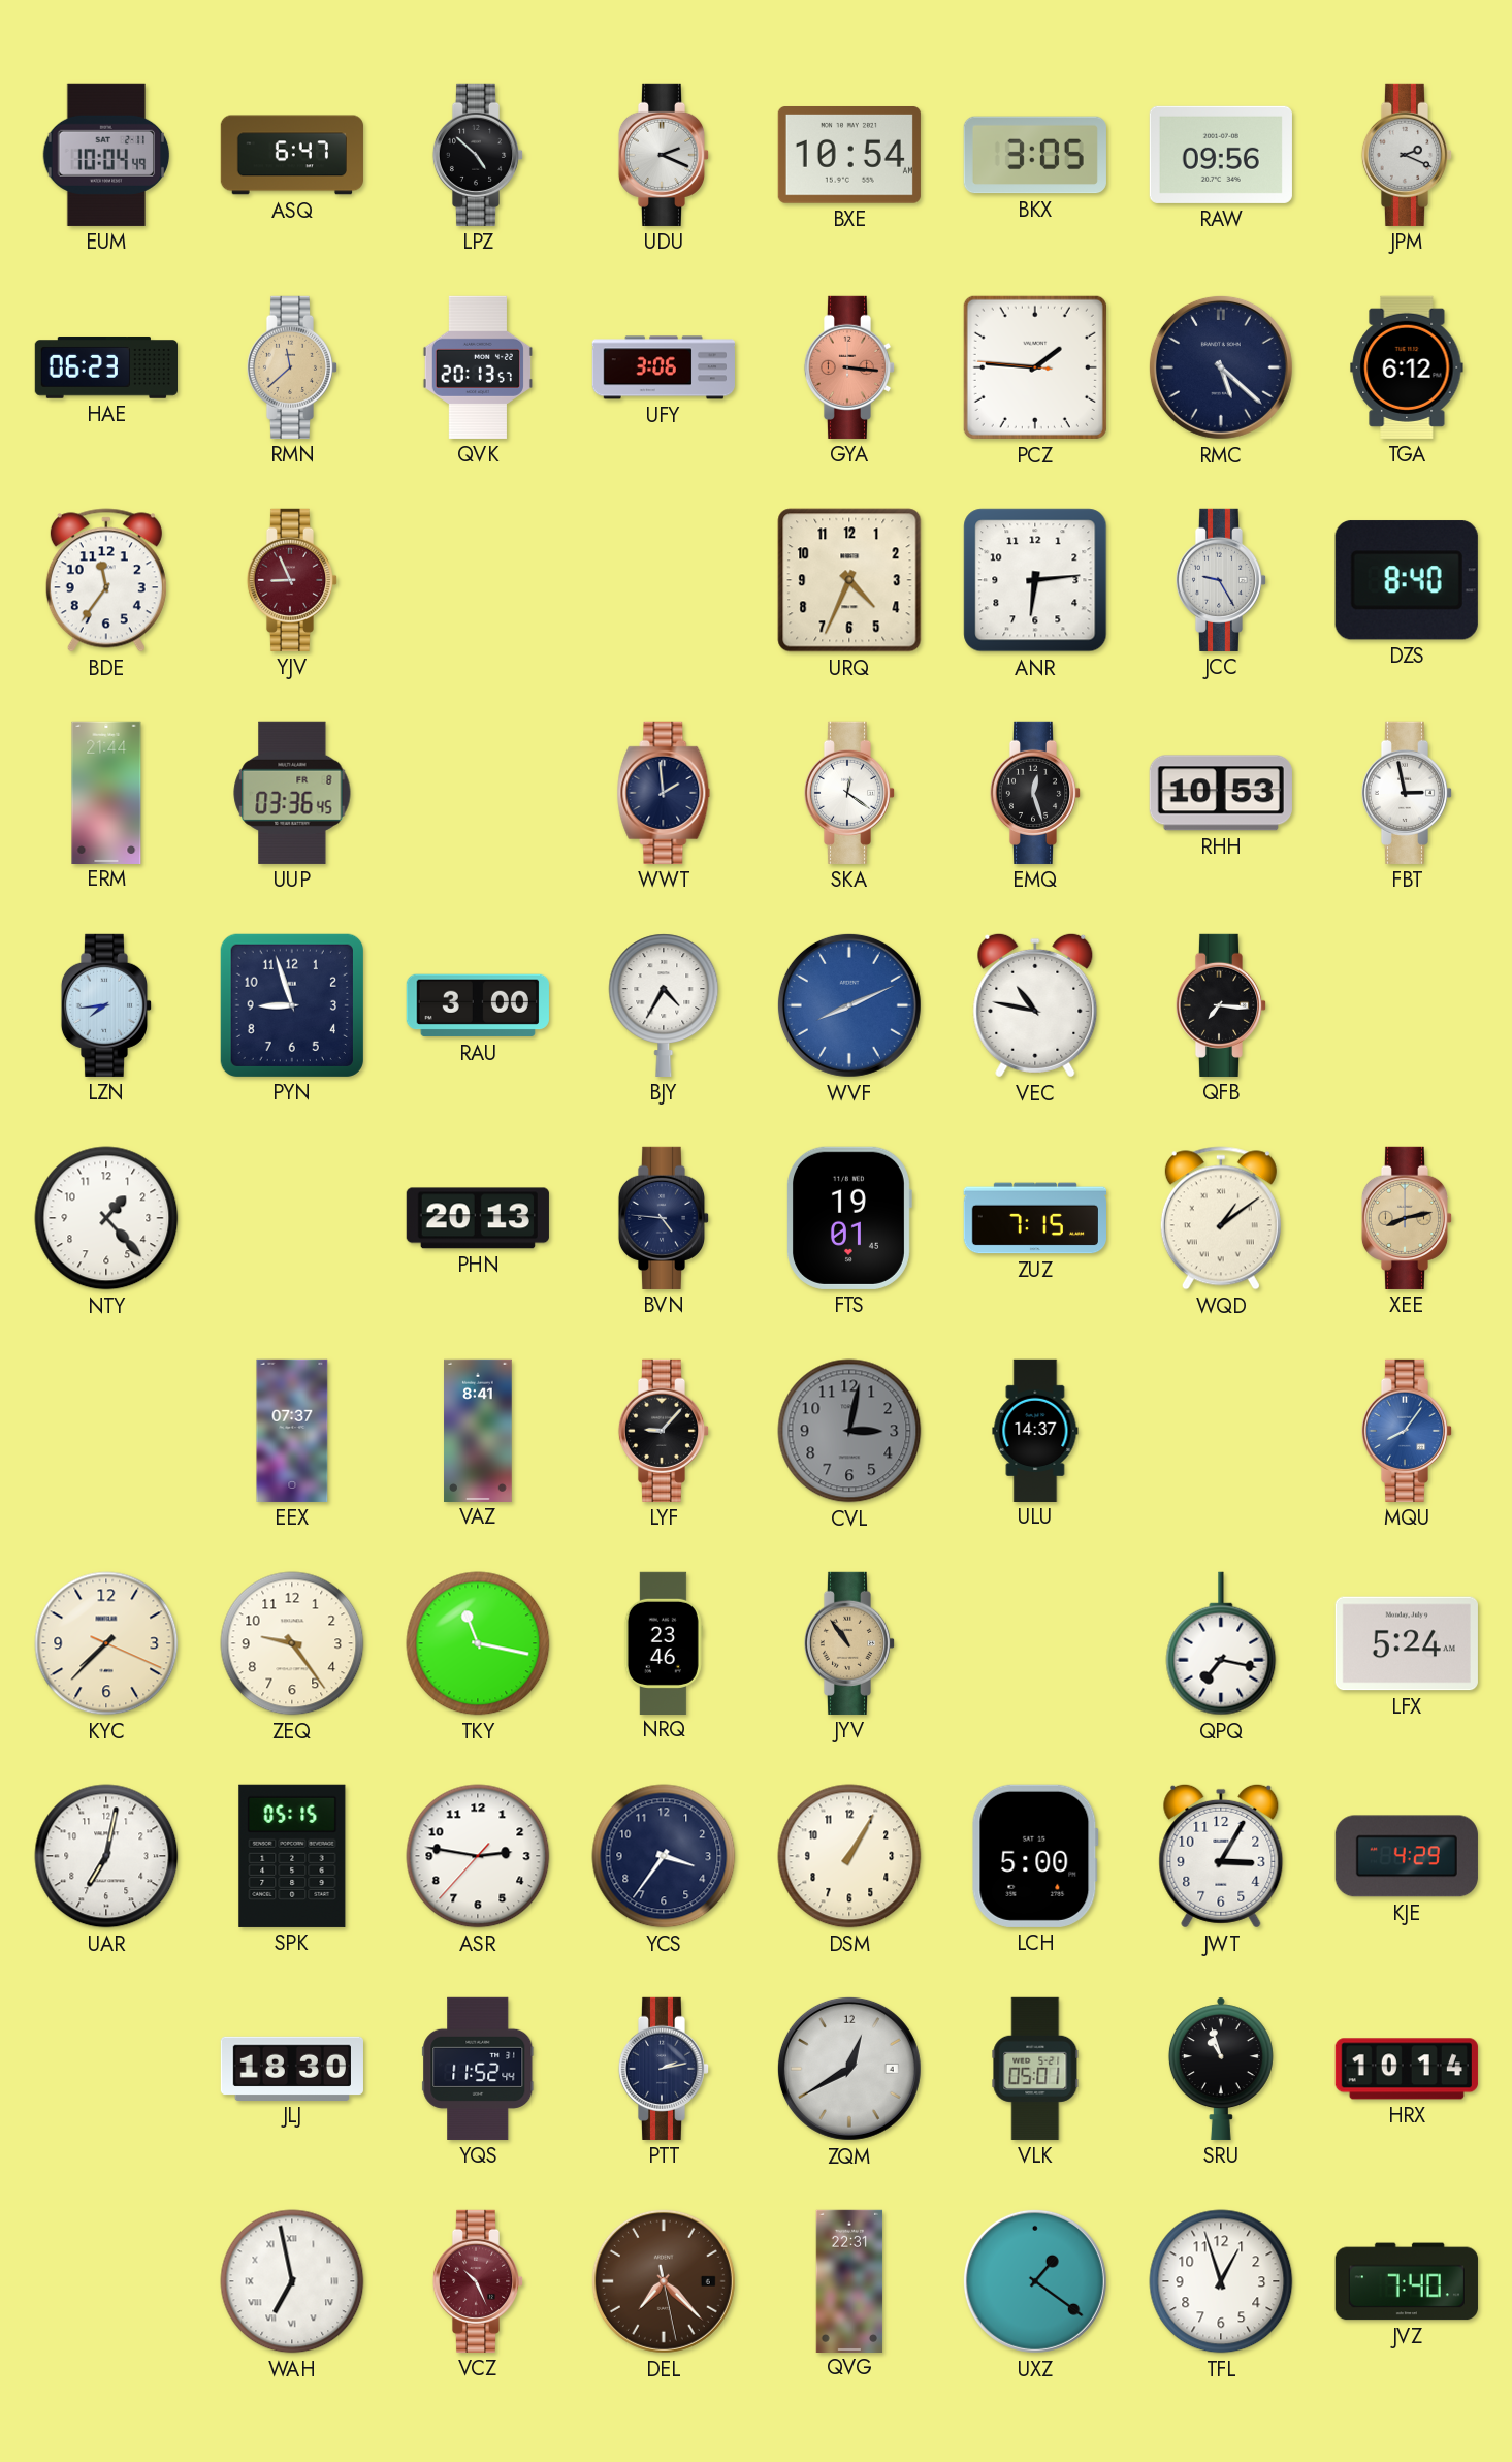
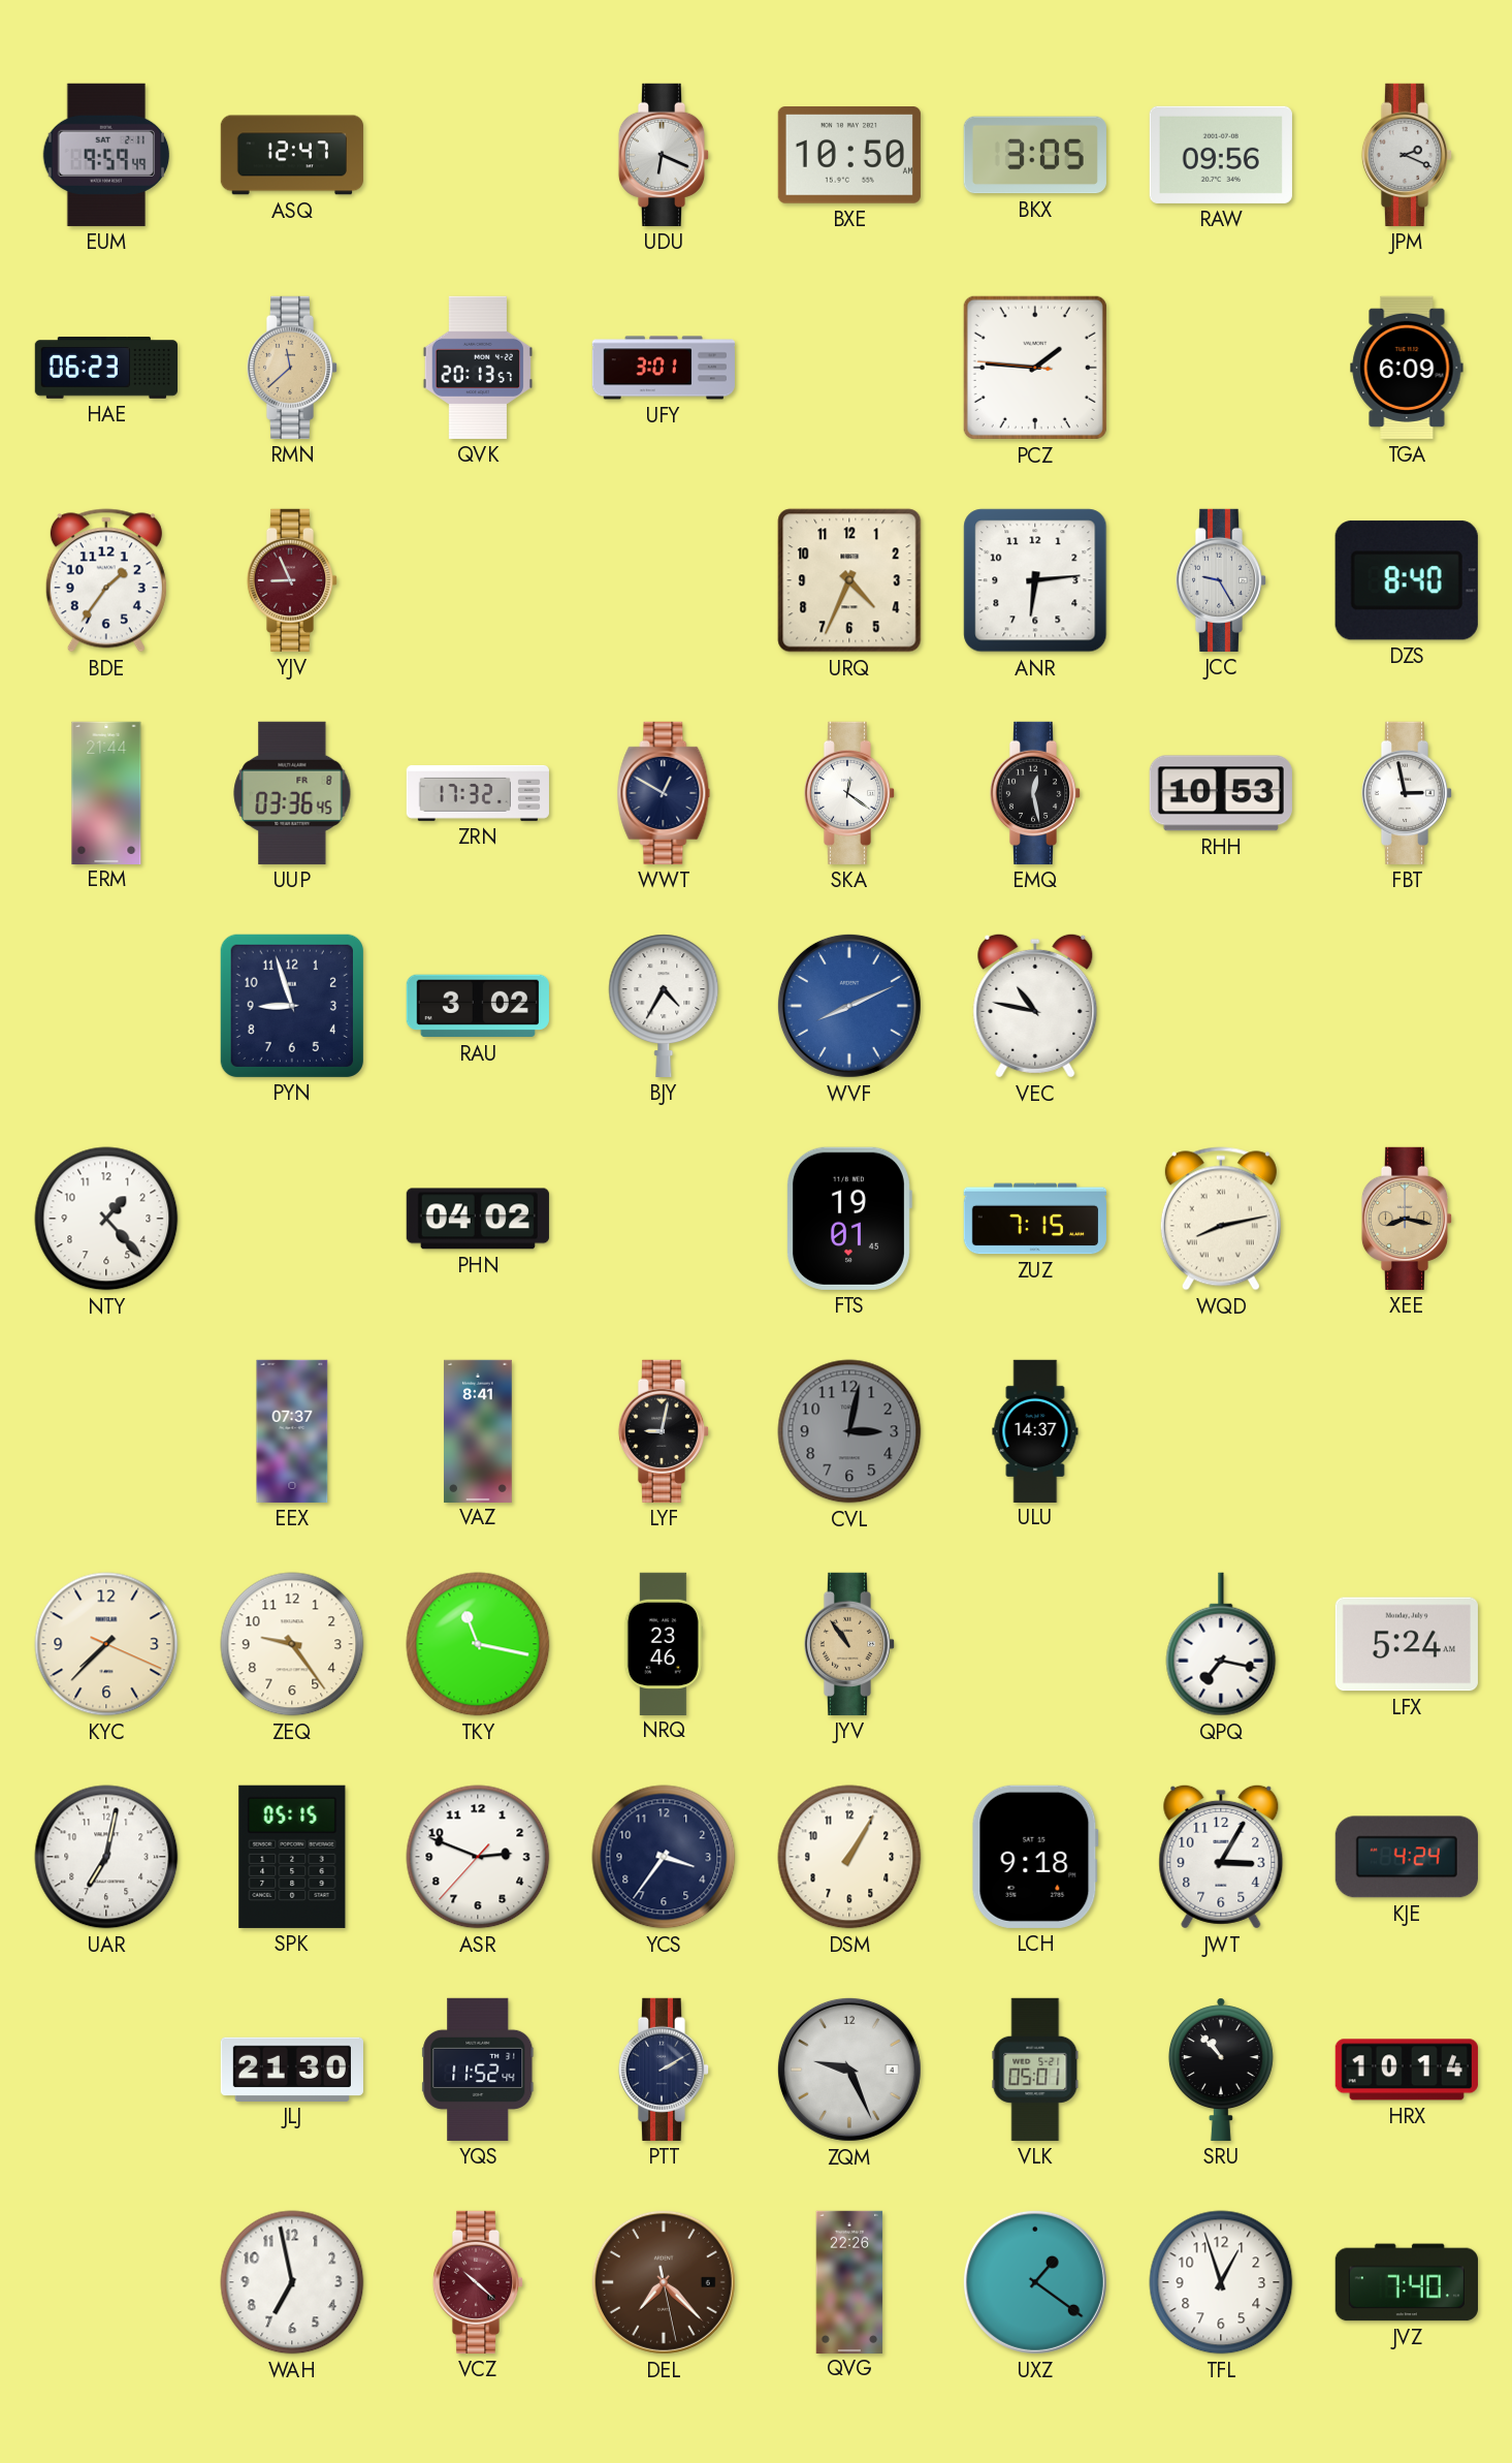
EUM: 10:04 -> 9:59 (106, 155)
ASQ: 6:47 -> 12:47 (292, 155)
LPZ: 4:52 -> none (478, 155)
UDU: 2:19 -> 6:19 (664, 155)
BXE: 10:54 -> 10:50 (849, 156)
UFY: 3:06 -> 3:01 (664, 368)
GYA: 3:16 -> none (849, 367)
RMC: 5:22 -> none (1221, 367)
TGA: 6:12 -> 6:09 (1407, 368)
BDE: 11:36 -> 1:36 (106, 580)
ZRN: none -> 17:32 (478, 793)
WWT: 1:59 -> 12:50 (664, 793)
EMQ: 12:27 -> 12:28 (1035, 793)
LZN: 7:44 -> none (106, 1005)
RAU: 3:00 -> 3:02 (478, 1006)
QFB: 7:16 -> none (1221, 1005)
PHN: 20:13 -> 04:02 (478, 1219)
BVN: 4:46 -> none (664, 1218)
WQD: 1:09 -> 8:13 (1221, 1219)
XEE: 8:13 -> 8:17 (1407, 1219)
LYF: 9:07 -> 9:02 (664, 1431)
MQU: 8:06 -> none (1407, 1431)
ASR: 2:46 -> 2:48 (478, 1857)
LCH: 5:00 -> 9:18 (1035, 1857)
KJE: 4:29 -> 4:24 (1407, 1857)
JLJ: 18:30 -> 21:30 (292, 2069)
PTT: 2:13 -> 2:10 (664, 2070)
ZQM: 12:40 -> 9:26 (849, 2070)
SRU: 10:57 -> 10:53 (1221, 2070)
WAH numerals: Roman -> Arabic (292, 2282)
VCZ: 10:26 -> 10:22 (478, 2282)
QVG: 22:31 -> 22:26 (849, 2281)
